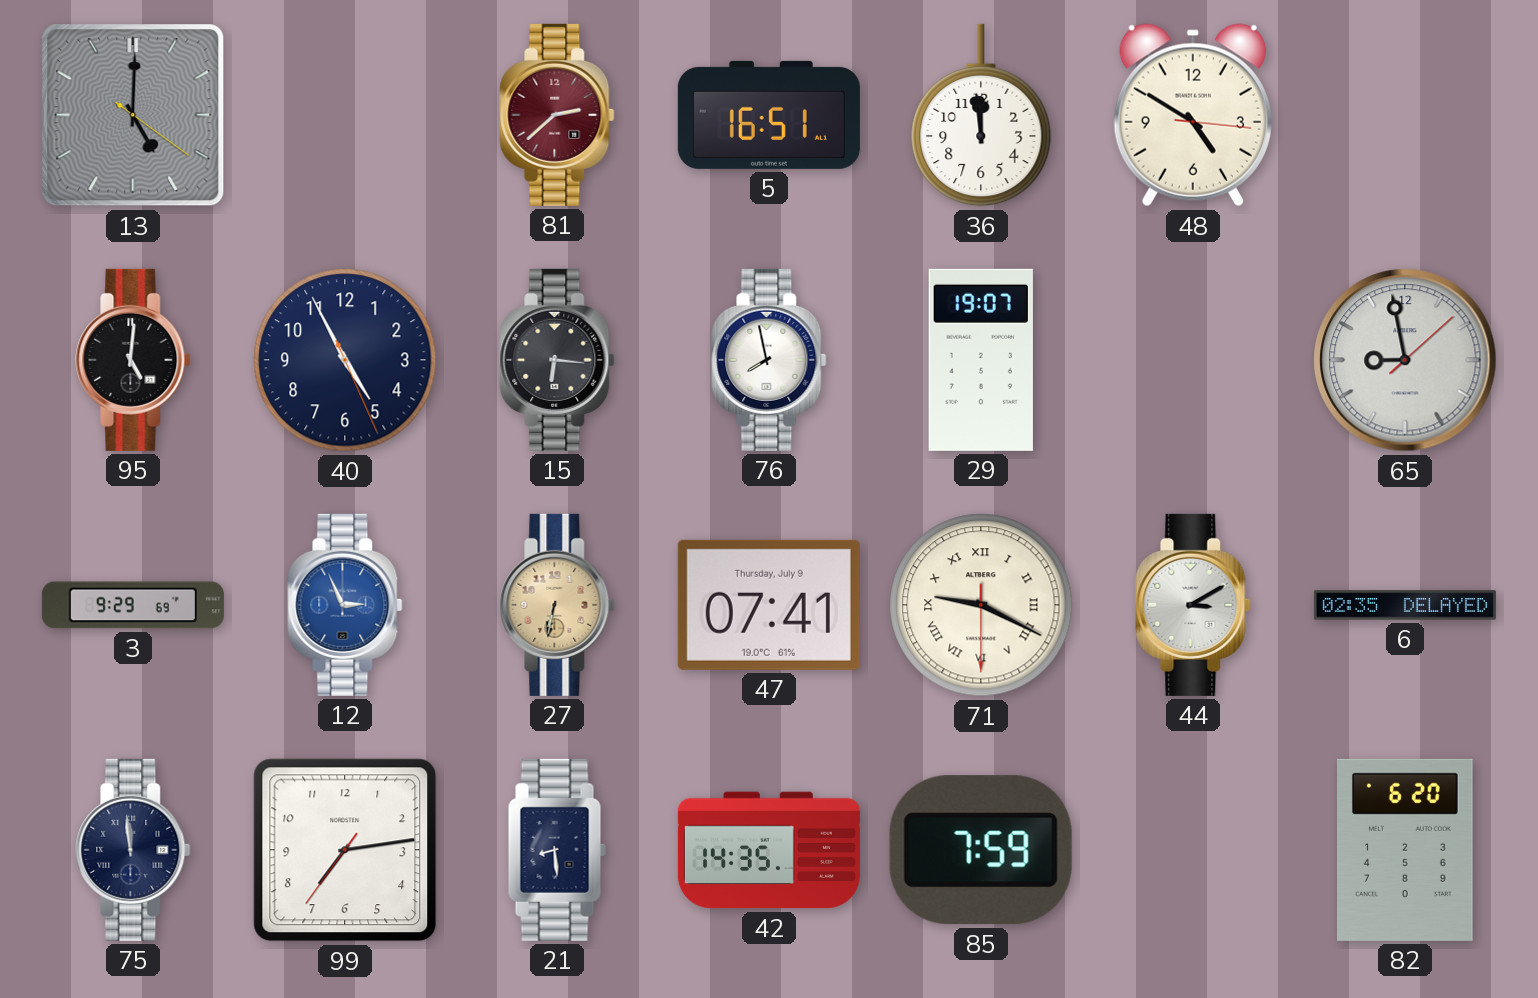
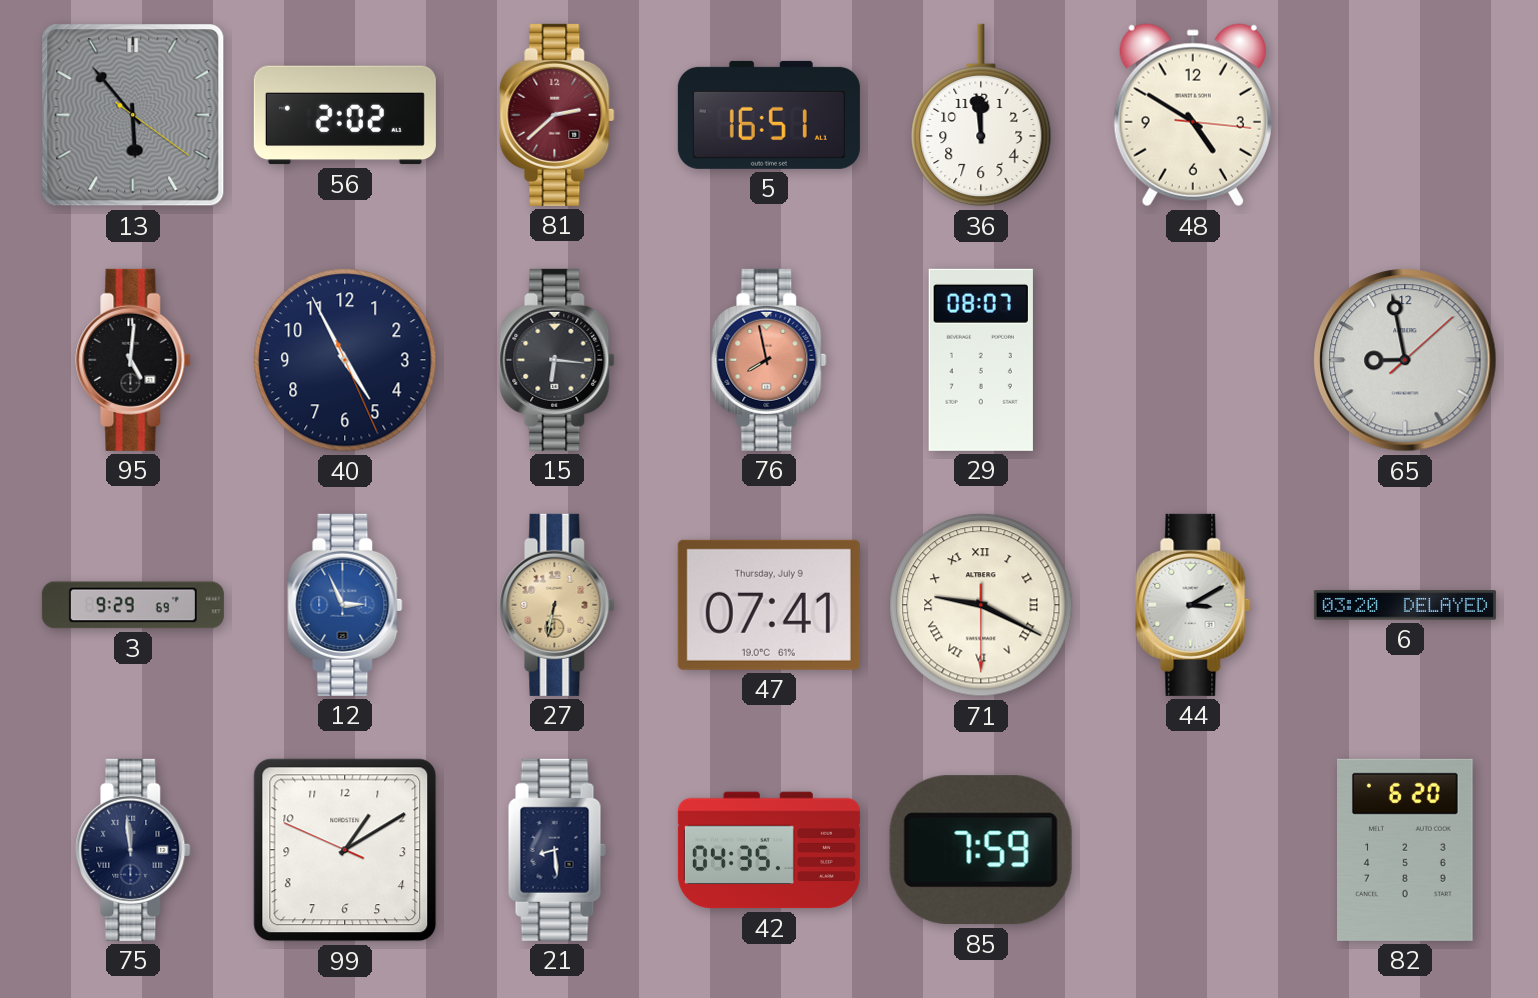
13: 5:00 -> 5:53 (133, 115)
56: none -> 2:02 (345, 115)
76 dial: white -> salmon (769, 360)
29: 19:07 -> 08:07 (981, 360)
6: 02:35 -> 03:20 (1405, 605)
99: 7:13 -> 1:09 (345, 850)
42: 14:35 -> 04:35 (769, 850)
